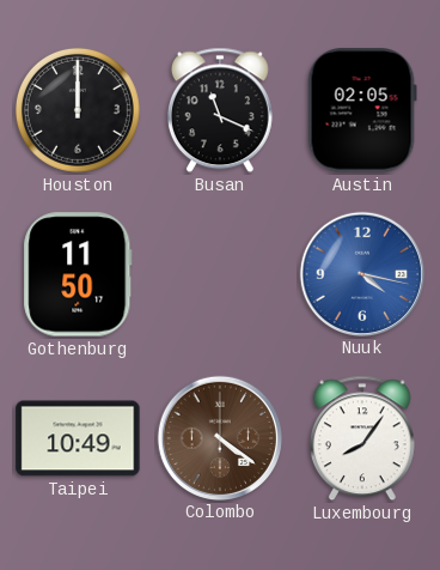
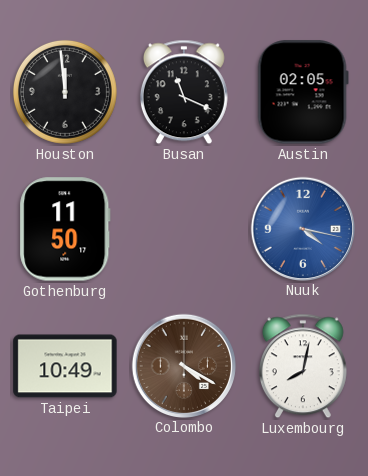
Houston: 12:00 -> 11:59 (65, 92)
Colombo: 4:21 -> 4:20 (183, 365)
Luxembourg: 8:06 -> 8:02 (303, 366)
